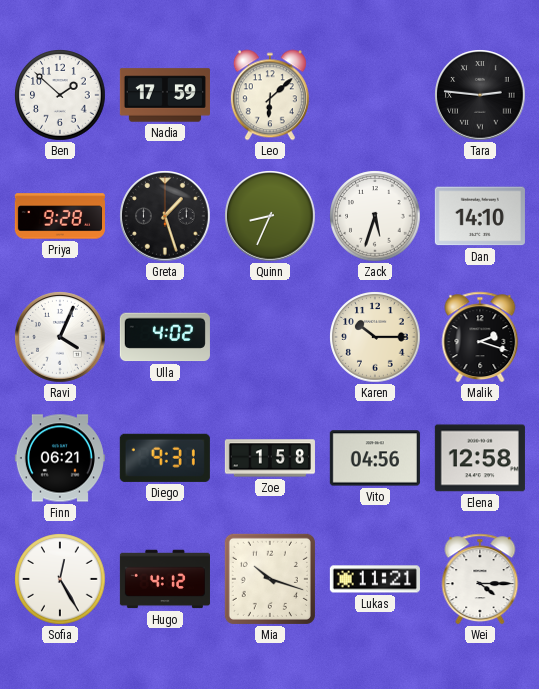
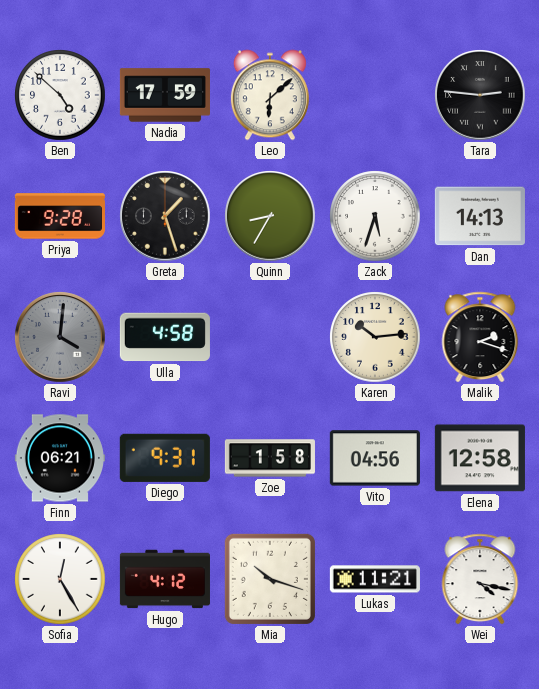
Ben: 1:52 -> 4:52 (60, 95)
Quinn: 8:34 -> 8:35 (270, 216)
Dan: 14:10 -> 14:13 (480, 216)
Ravi: 4:04 -> 4:01 (60, 337)
Ravi dial: white -> grey (60, 337)
Ulla: 4:02 -> 4:58 (165, 337)
Karen: 10:15 -> 10:14 (375, 337)
Wei: 4:15 -> 4:17 (480, 579)
